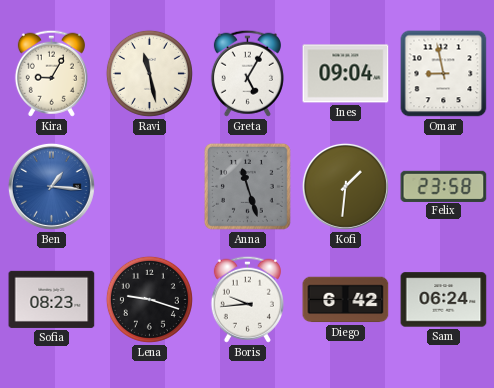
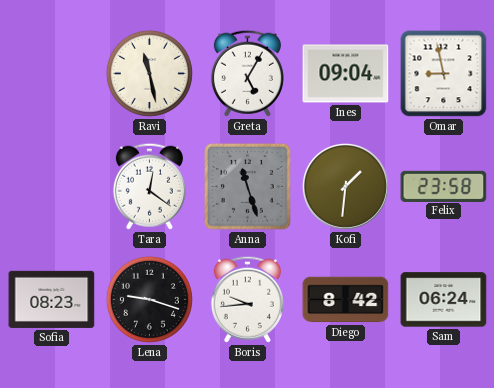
Kira: 9:05 -> none (51, 73)
Ben: 1:16 -> none (51, 186)
Tara: none -> 12:21 (149, 186)
Diego: 6:42 -> 8:42 (346, 300)
